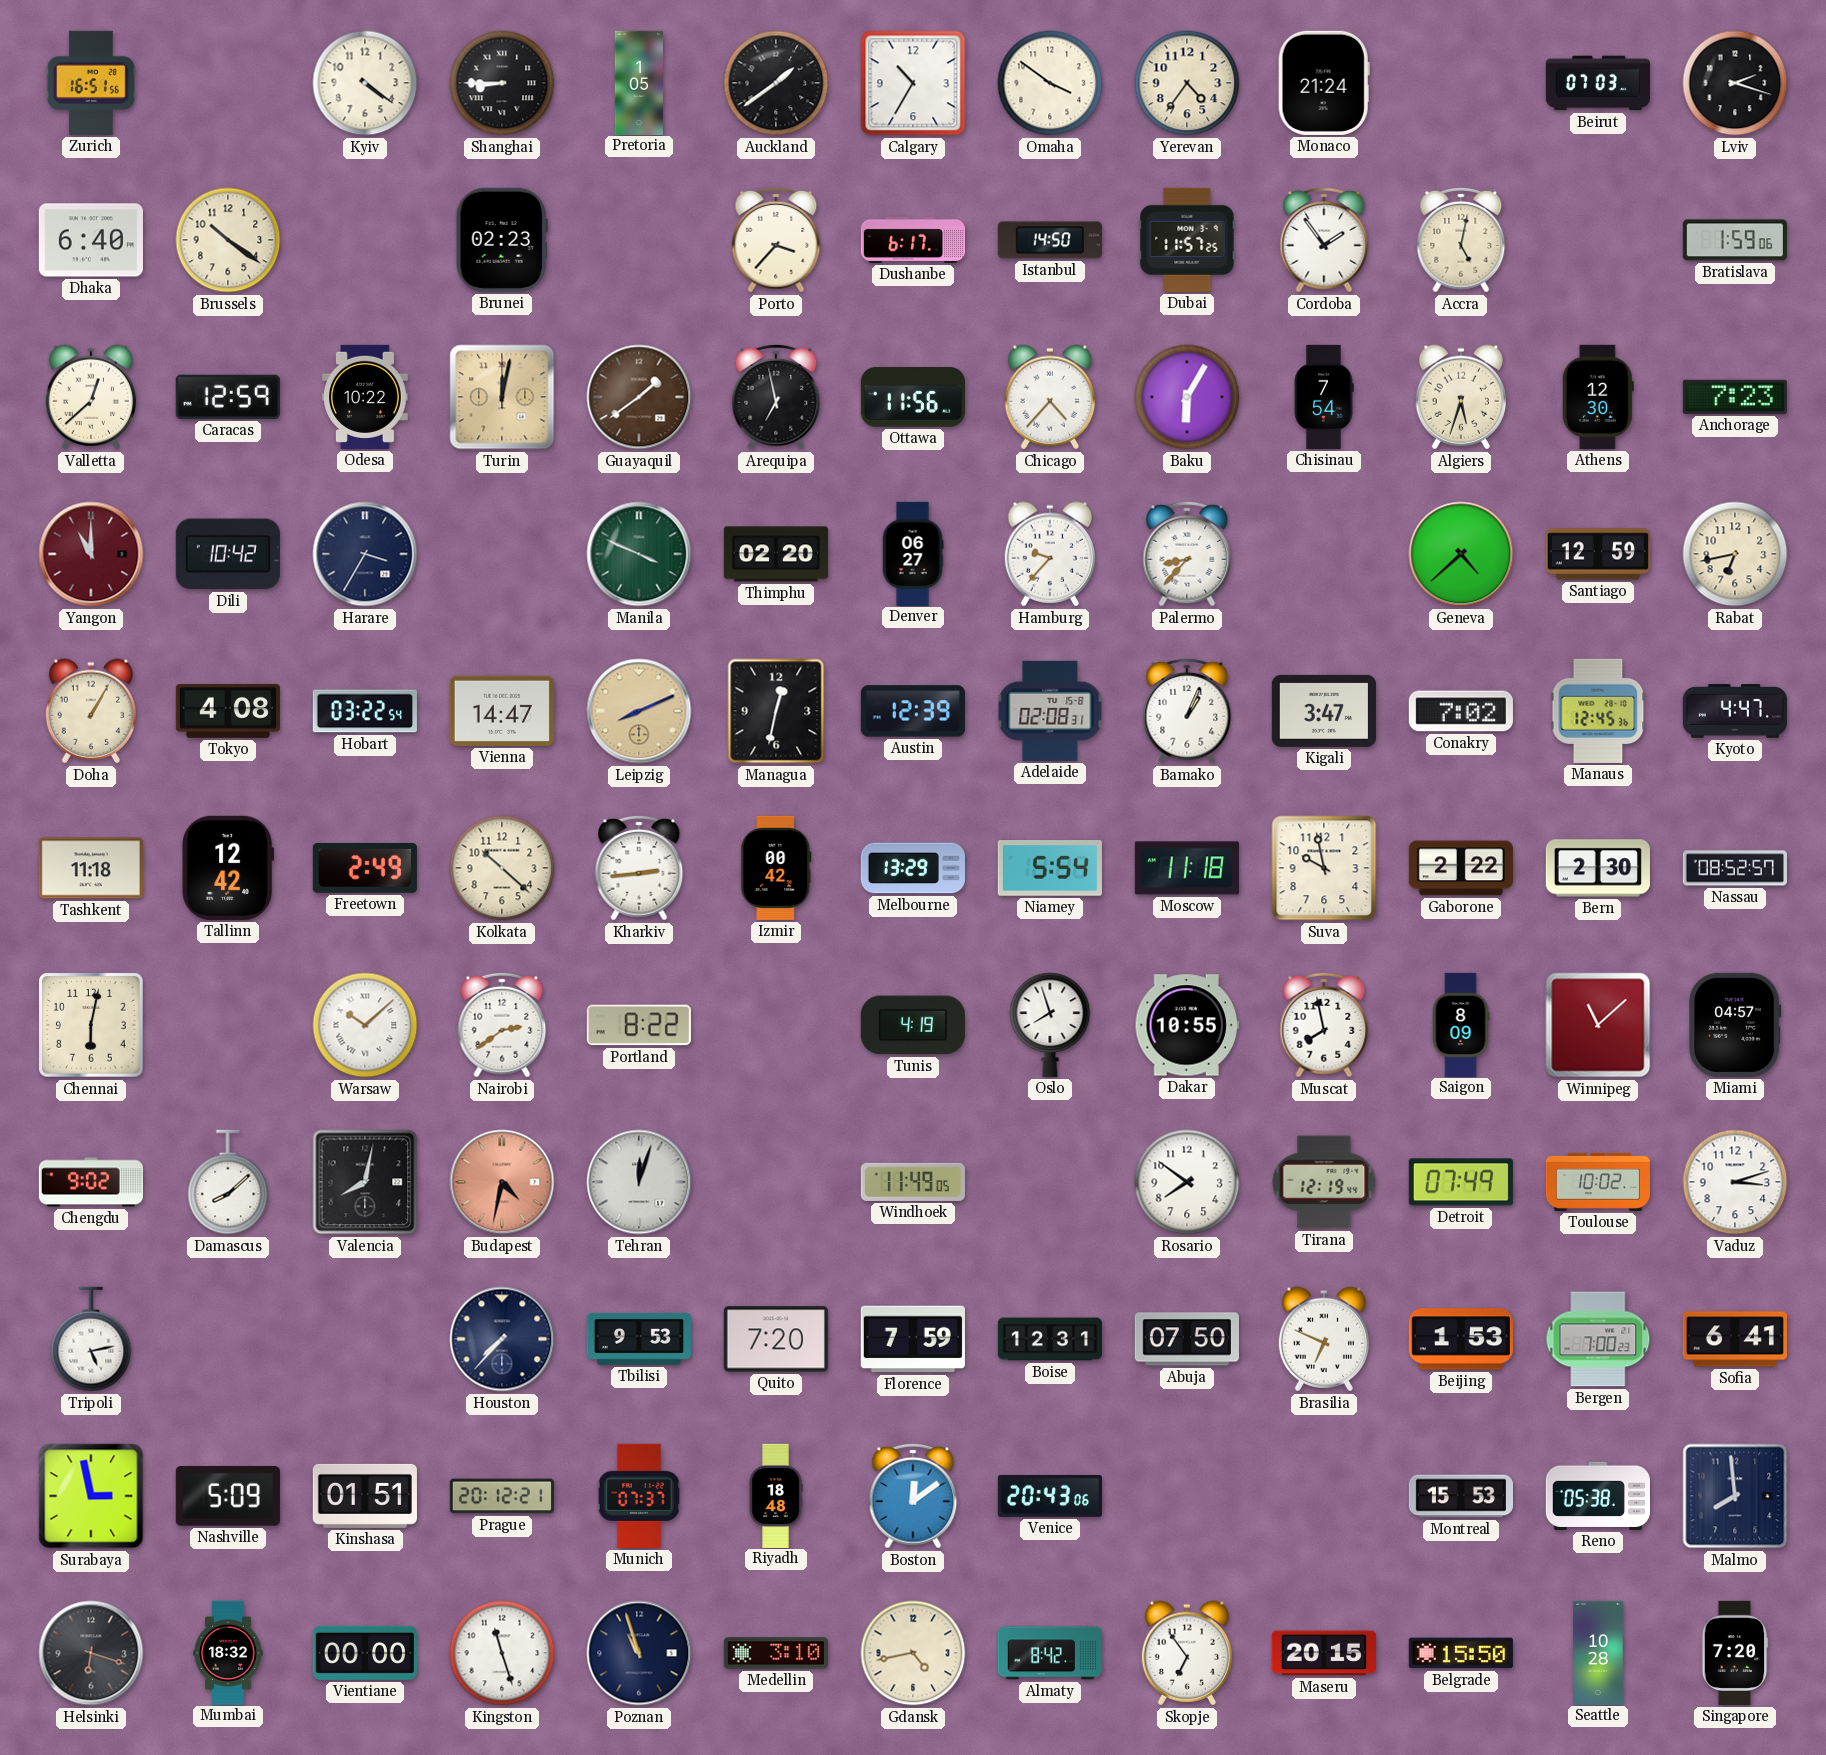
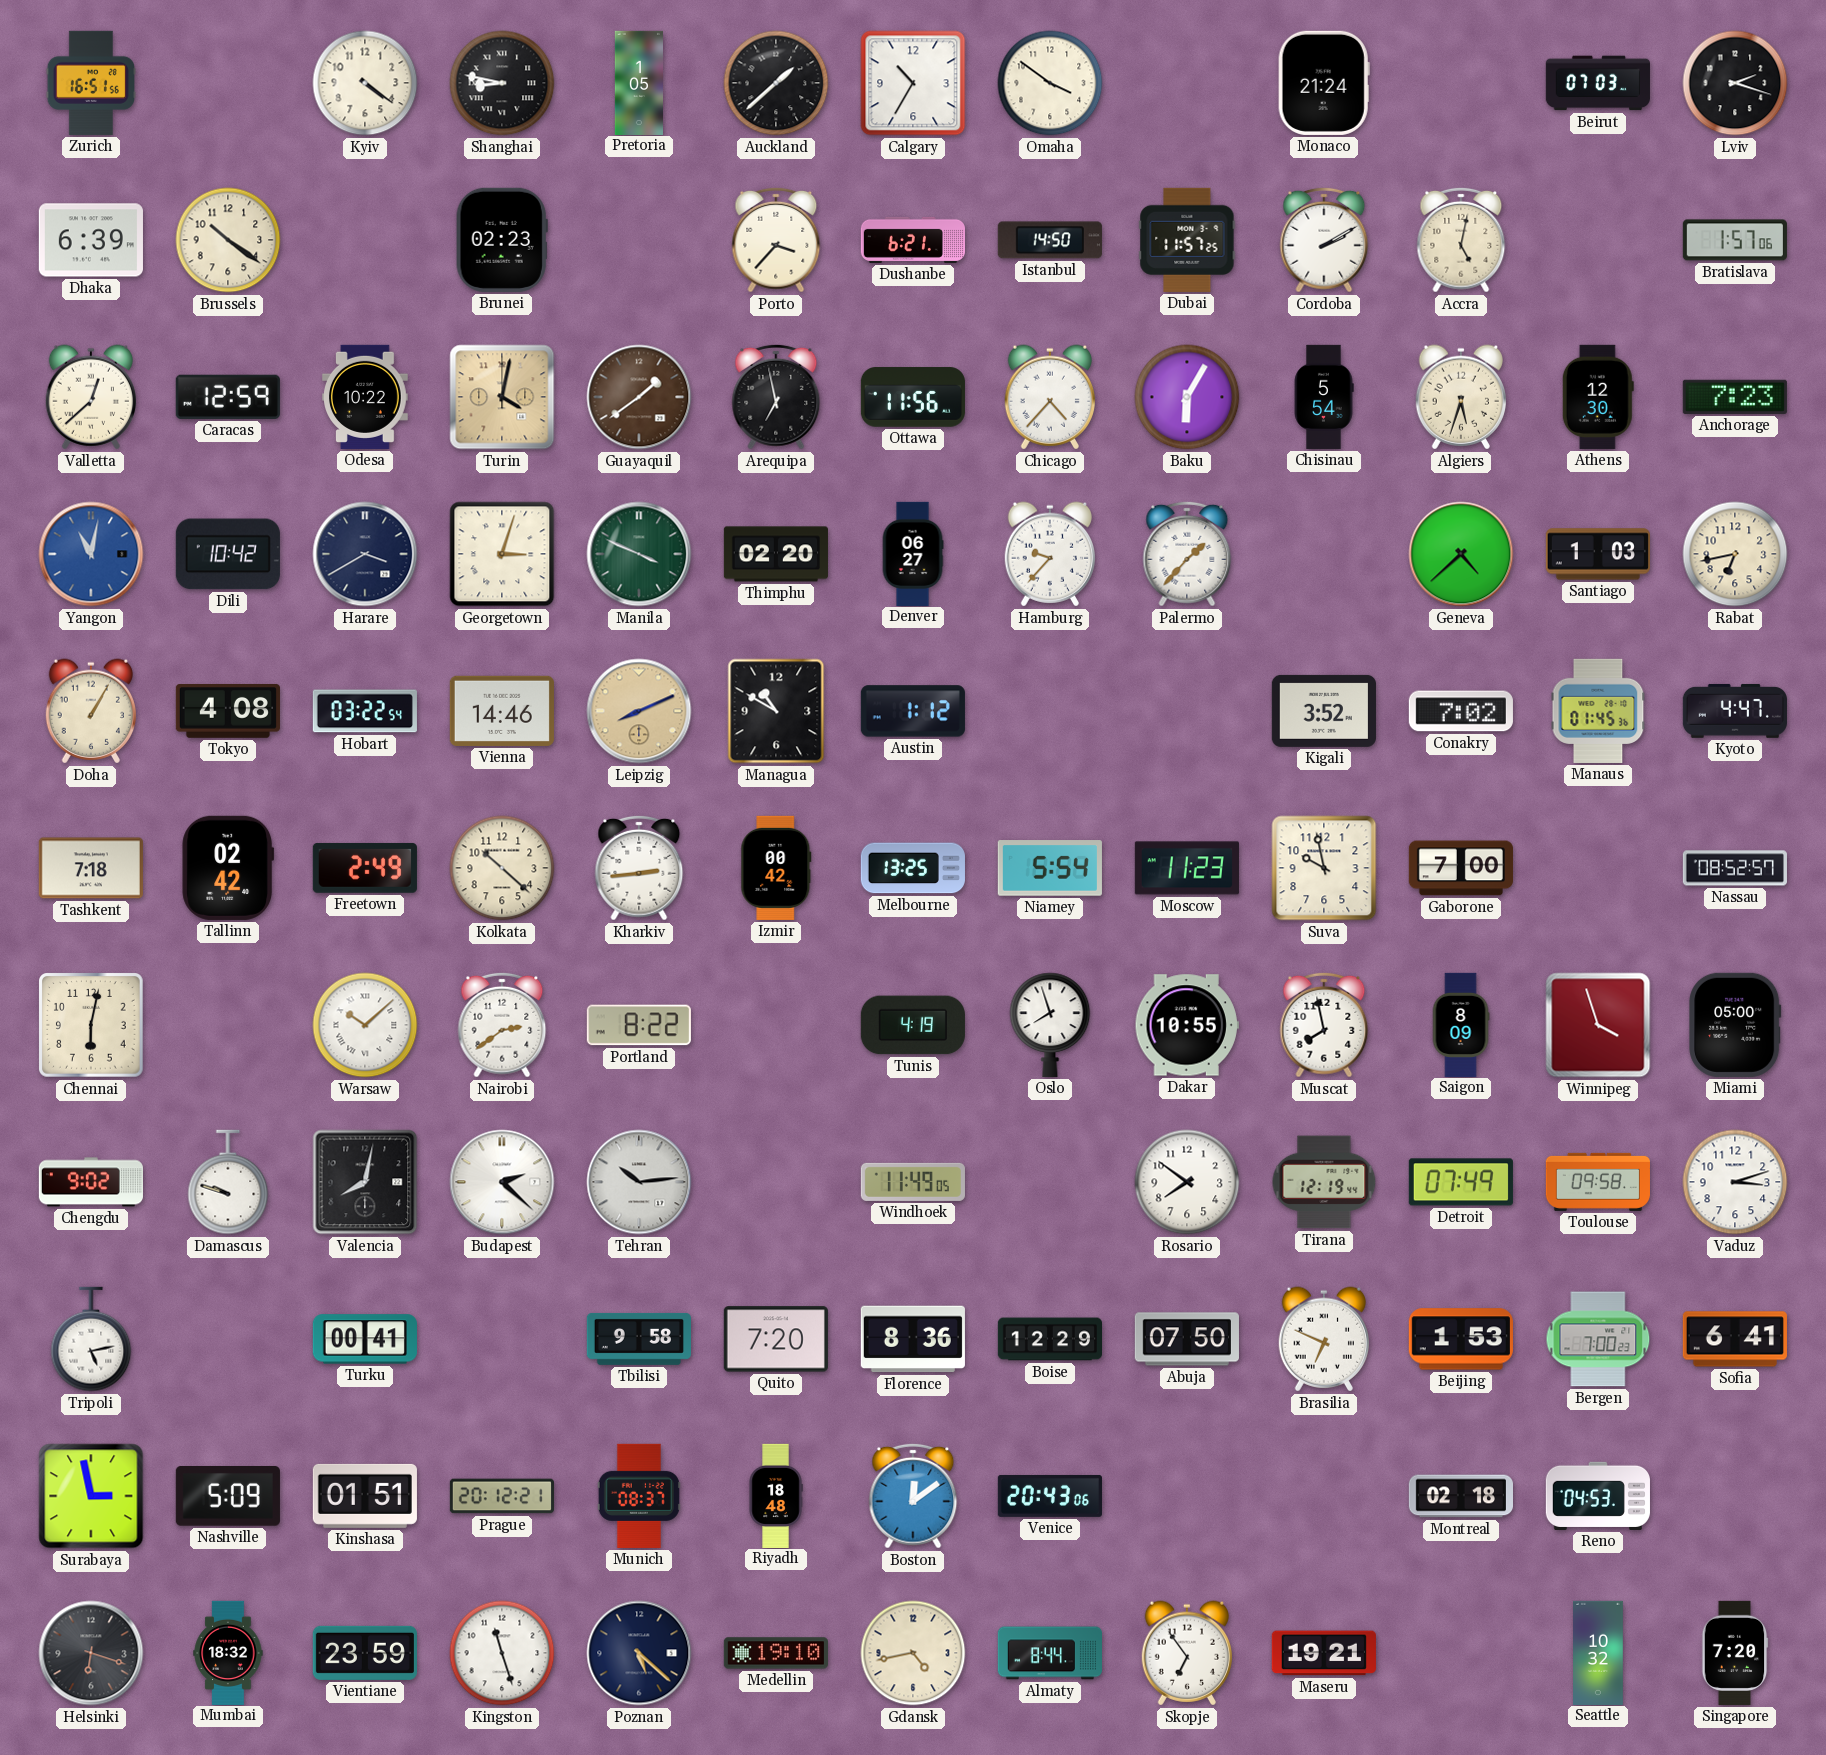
Shanghai: 8:45 -> 8:47 (502, 83)
Auckland: 1:39 -> 1:38 (776, 83)
Yerevan: 4:36 -> none (1187, 83)
Dhaka: 6:40 -> 6:39 (91, 240)
Dushanbe: 6:17 -> 6:21 (912, 240)
Cordoba: 1:54 -> 2:10 (1324, 240)
Bratislava: 1:59 -> 1:57 (1735, 240)
Turin: 12:02 -> 4:02 (502, 397)
Chisinau: 7:54 -> 5:54 (1324, 397)
Yangon: 11:00 -> 11:02 (91, 554)
Yangon dial: burgundy -> blue (91, 554)
Harare: 3:35 -> 3:40 (365, 554)
Georgetown: none -> 3:03 (502, 554)
Palermo: 8:37 -> 1:37 (1187, 554)
Santiago: 12:59 -> 1:03 (1598, 554)
Vienna: 14:47 -> 14:46 (502, 711)
Managua: 12:32 -> 10:50 (776, 711)
Austin: 12:39 -> 1:12 (913, 711)
Adelaide: 02:08 -> none (1050, 711)
Bamako: 1:04 -> none (1187, 711)
Kigali: 3:47 -> 3:52 (1324, 711)
Manaus: 12:45 -> 01:45 (1598, 711)
Tashkent: 11:18 -> 7:18 (91, 868)
Tallinn: 12:42 -> 02:42 (228, 868)
Melbourne: 13:29 -> 13:25 (913, 868)
Moscow: 11:18 -> 11:23 (1187, 868)
Gaborone: 2:22 -> 7:00 (1461, 868)
Bern: 2:30 -> none (1598, 868)
Winnipeg: 11:08 -> 3:57 (1598, 1025)
Miami: 04:57 -> 05:00 (1735, 1025)
Damascus: 8:08 -> 9:48 (228, 1182)
Budapest: 4:32 -> 2:22 (502, 1182)
Budapest dial: salmon -> white (502, 1182)
Tehran: 12:03 -> 10:14 (639, 1182)
Toulouse: 10:02 -> 09:58 (1598, 1182)
Turku: none -> 00:41 (365, 1339)
Houston: 7:37 -> none (502, 1339)
Tbilisi: 9:53 -> 9:58 (639, 1339)
Florence: 7:59 -> 8:36 (913, 1339)
Boise: 12:31 -> 12:29 (1049, 1339)
Munich: 07:37 -> 08:37 (639, 1496)
Montreal: 15:53 -> 02:18 (1460, 1496)
Reno: 05:38 -> 04:53 (1598, 1496)
Malmo: 7:59 -> none (1735, 1496)
Vientiane: 00:00 -> 23:59 (365, 1653)
Poznan: 10:57 -> 5:22 (639, 1653)
Medellin: 3:10 -> 19:10 (776, 1653)
Almaty: 8:42 -> 8:44 (1050, 1653)
Maseru: 20:15 -> 19:21 (1324, 1653)
Belgrade: 15:50 -> none (1461, 1653)
Seattle: 10:28 -> 10:32 (1599, 1652)
